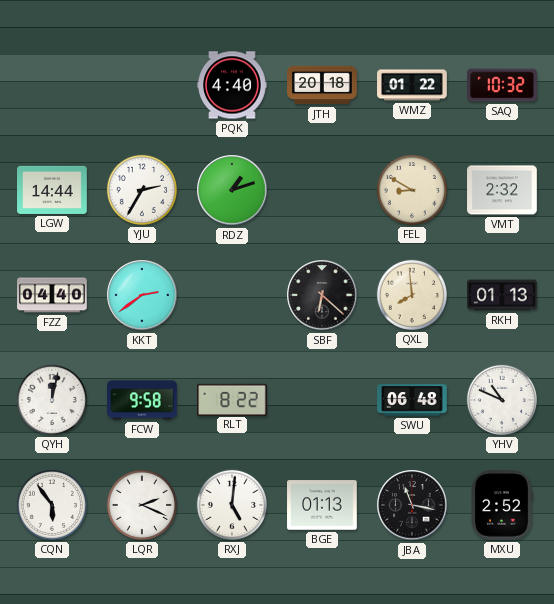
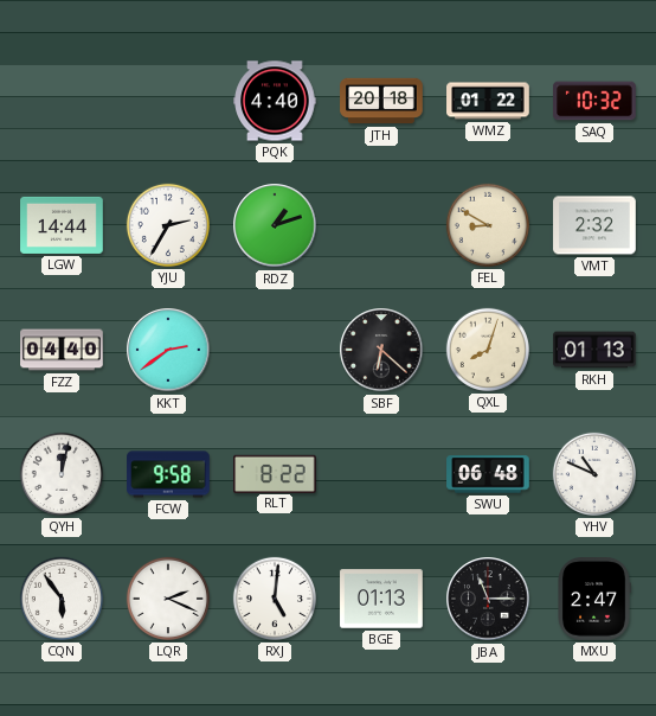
QXL: 7:59 -> 8:03 (488, 350)
JBA: 11:17 -> 11:15 (488, 599)
MXU: 2:52 -> 2:47 (594, 599)
